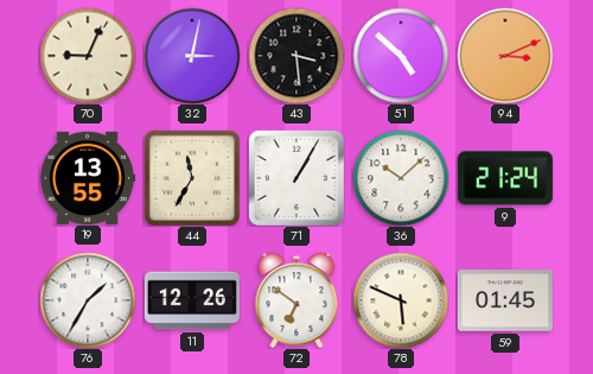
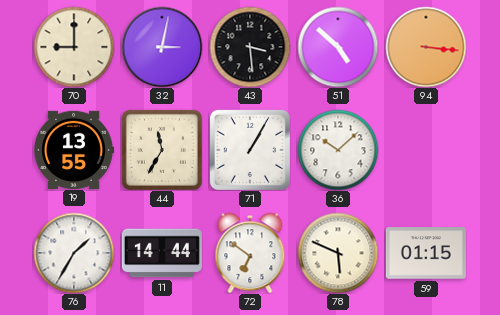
70: 9:04 -> 9:00 (74, 47)
94: 3:11 -> 3:16 (426, 47)
9: 21:24 -> none (505, 178)
11: 12:26 -> 14:44 (162, 253)
59: 01:45 -> 01:15 (426, 253)
